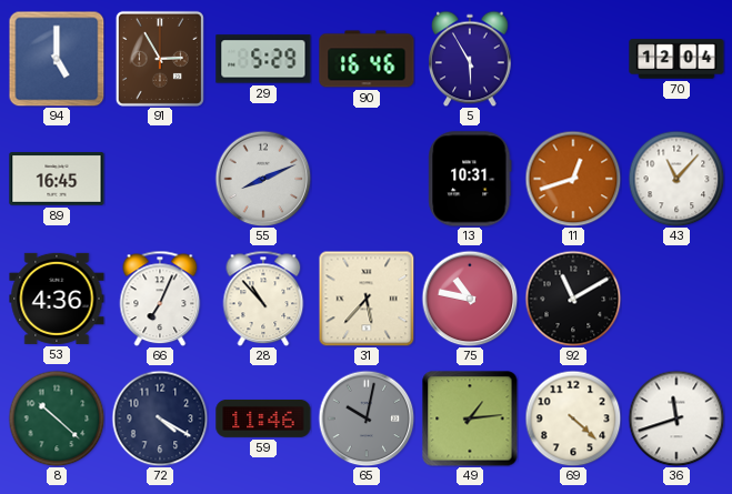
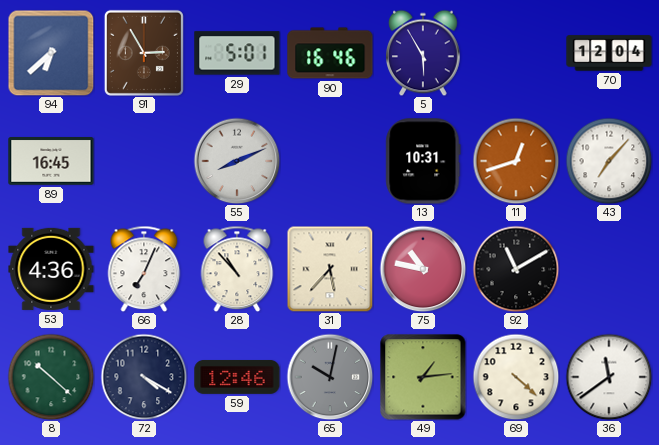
94: 5:00 -> 6:38 (51, 53)
29: 5:29 -> 5:01 (237, 53)
43: 11:07 -> 7:07 (609, 161)
59: 11:46 -> 12:46 (237, 378)
36: 11:42 -> 11:39 (609, 377)
